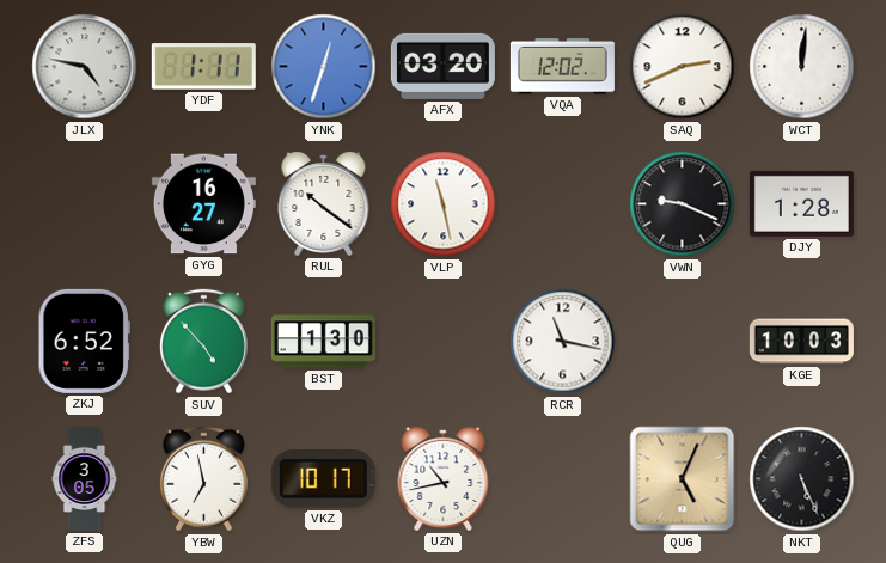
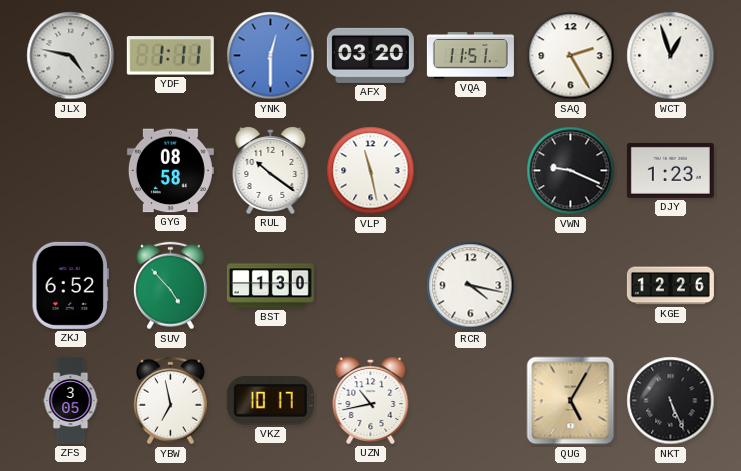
YNK: 12:33 -> 12:30 (271, 56)
VQA: 12:02 -> 11:51 (470, 56)
SAQ: 2:41 -> 2:25 (571, 56)
WCT: 12:01 -> 12:57 (671, 56)
GYG: 16:27 -> 08:58 (170, 171)
DJY: 1:28 -> 1:23 (670, 170)
RCR: 11:17 -> 4:17 (471, 286)
KGE: 10:03 -> 12:26 (670, 286)
QUG: 5:04 -> 5:05 (571, 401)
